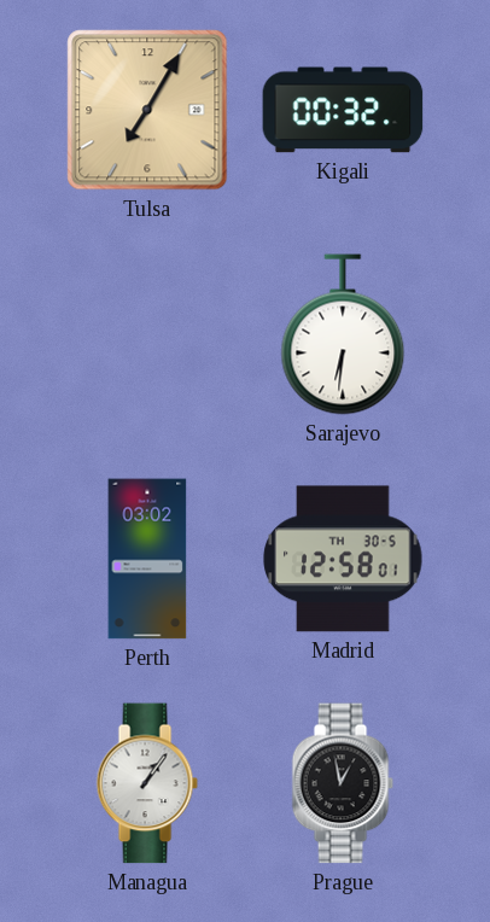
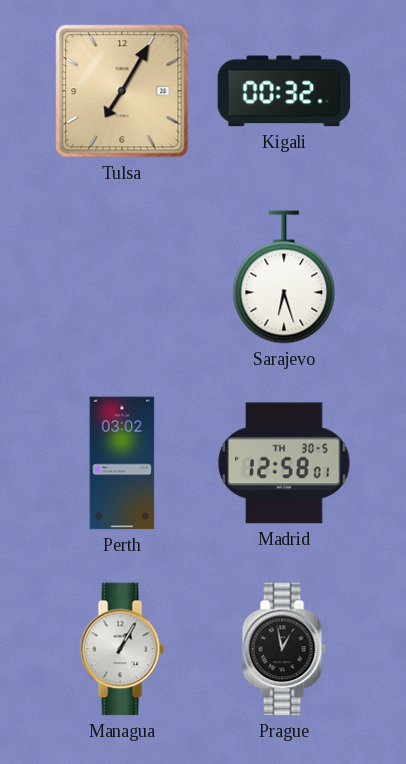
Sarajevo: 6:31 -> 6:27 (284, 277)
Managua: 1:06 -> 1:05 (122, 649)
